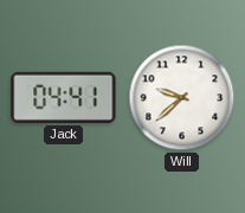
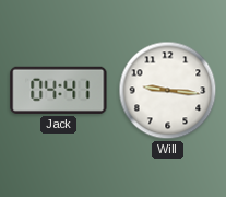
Will: 9:38 -> 9:16 (168, 91)
